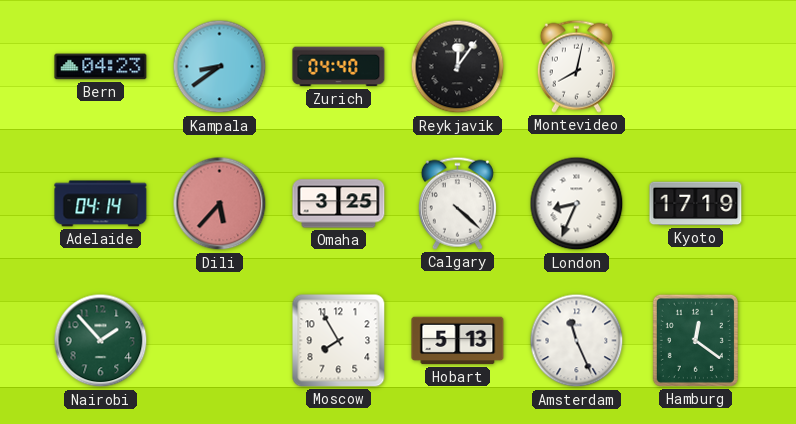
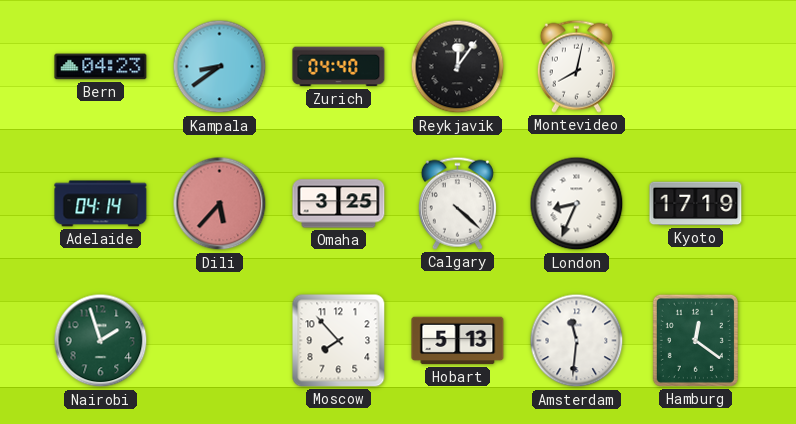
Nairobi: 1:53 -> 1:57 (101, 341)
Moscow: 7:55 -> 7:53 (339, 341)
Amsterdam: 11:26 -> 11:31 (577, 341)
